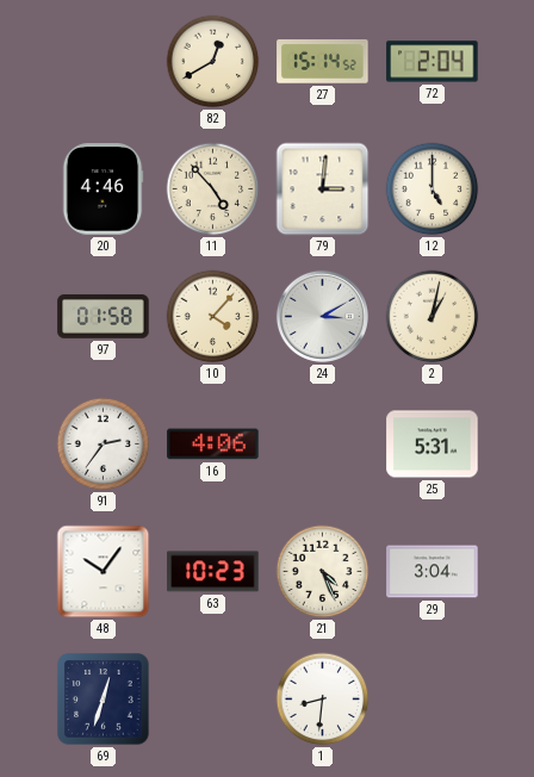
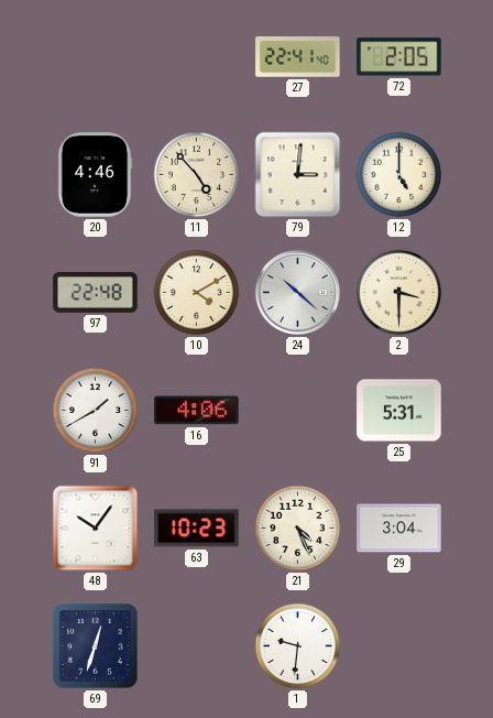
82: 12:40 -> none (213, 62)
27: 15:14 -> 22:41 (298, 57)
72: 2:04 -> 2:05 (399, 57)
97: 01:58 -> 22:48 (96, 293)
10: 4:07 -> 4:10 (197, 293)
24: 3:10 -> 10:22 (297, 292)
2: 1:02 -> 3:30 (399, 293)
91: 2:36 -> 1:40 (96, 411)
1: 8:31 -> 9:31 (298, 646)
